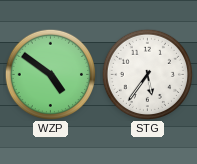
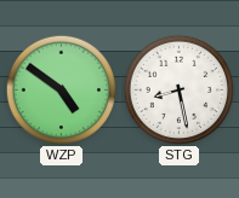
STG: 5:36 -> 8:28 (178, 89)
